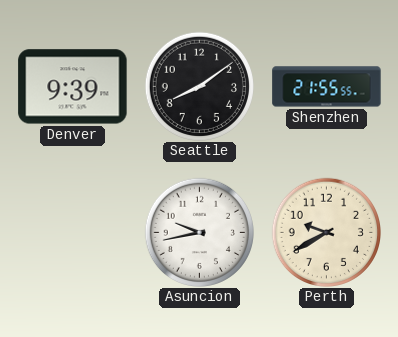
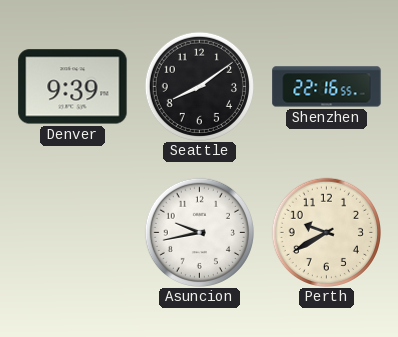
Shenzhen: 21:55 -> 22:16 (327, 87)
